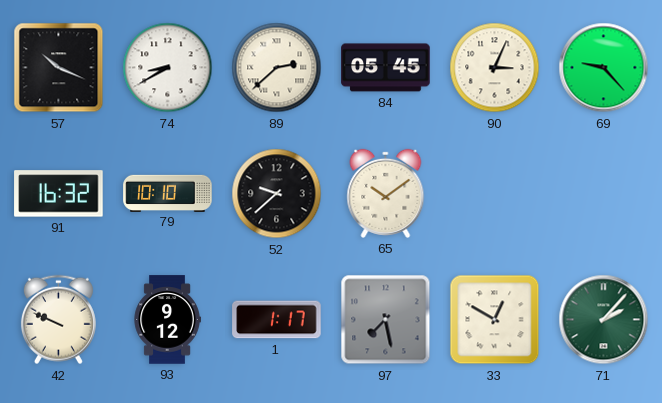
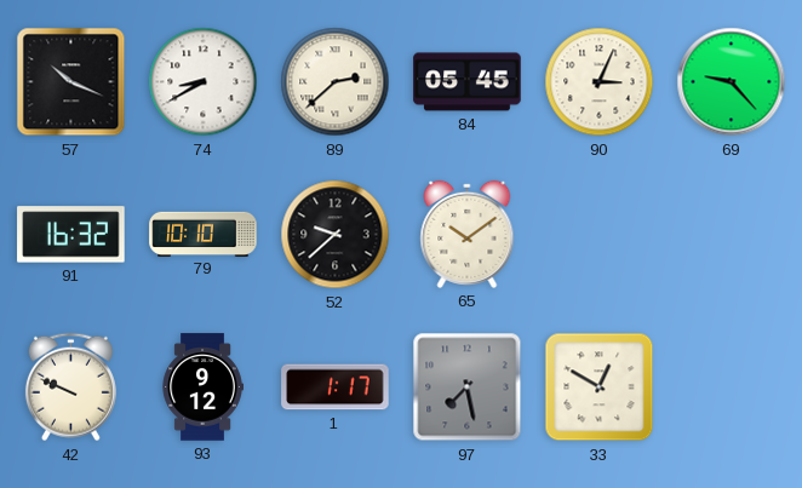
71: 2:07 -> none (604, 320)
